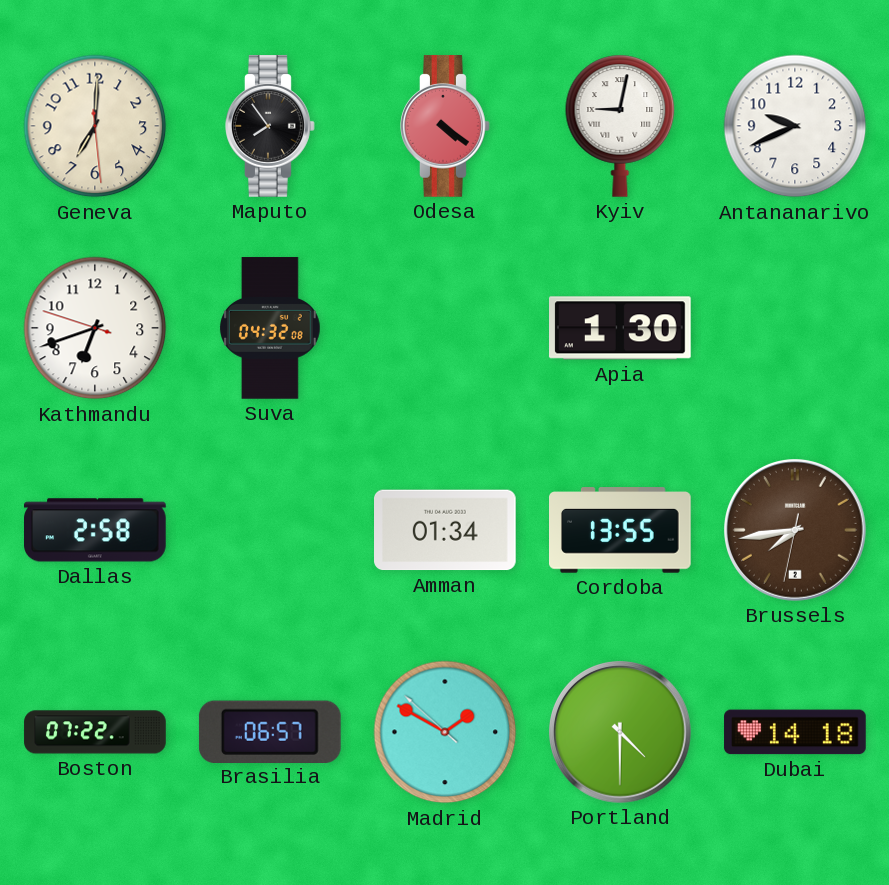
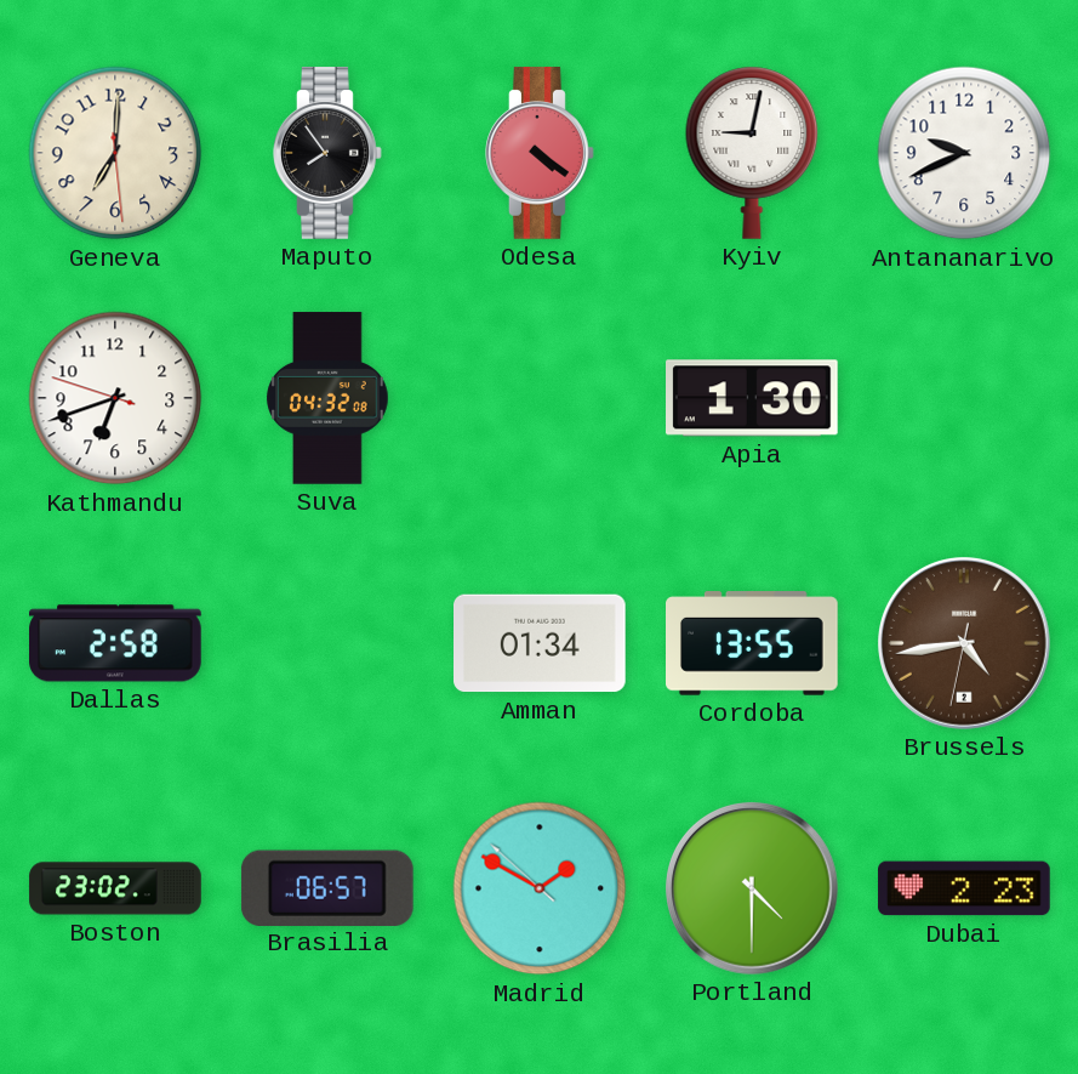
Brussels: 7:43 -> 4:43 (965, 644)
Boston: 07:22 -> 23:02 (115, 888)
Dubai: 14:18 -> 2:23 (964, 888)
